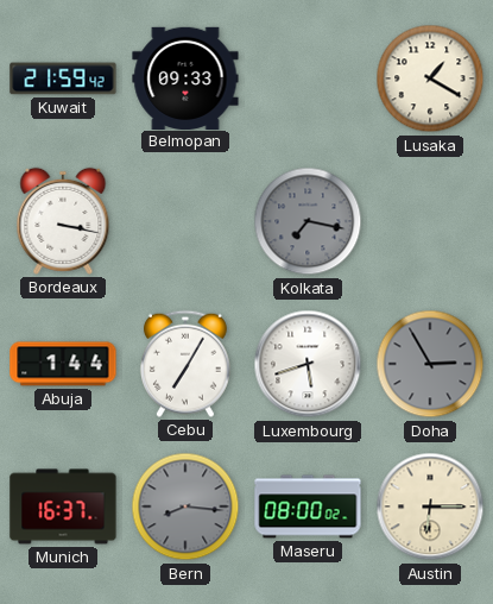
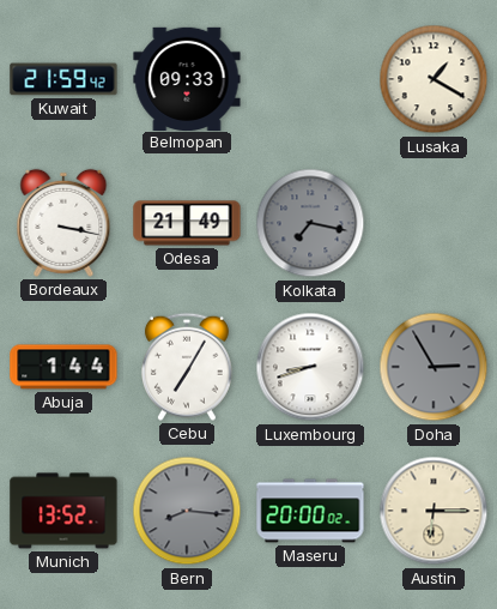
Odesa: none -> 21:49 (187, 223)
Luxembourg: 5:42 -> 8:42 (310, 367)
Munich: 16:37 -> 13:52 (63, 511)
Maseru: 08:00 -> 20:00 (310, 511)
